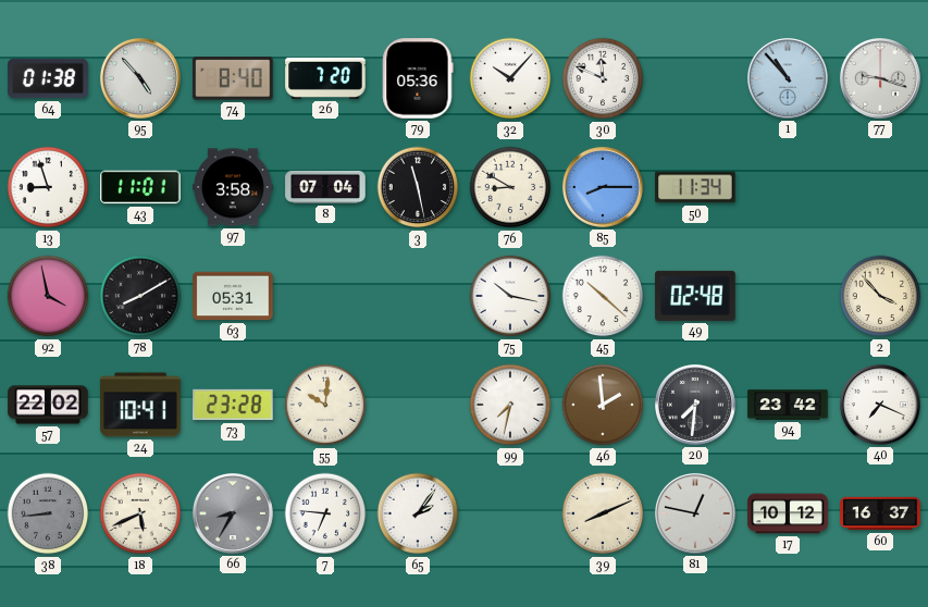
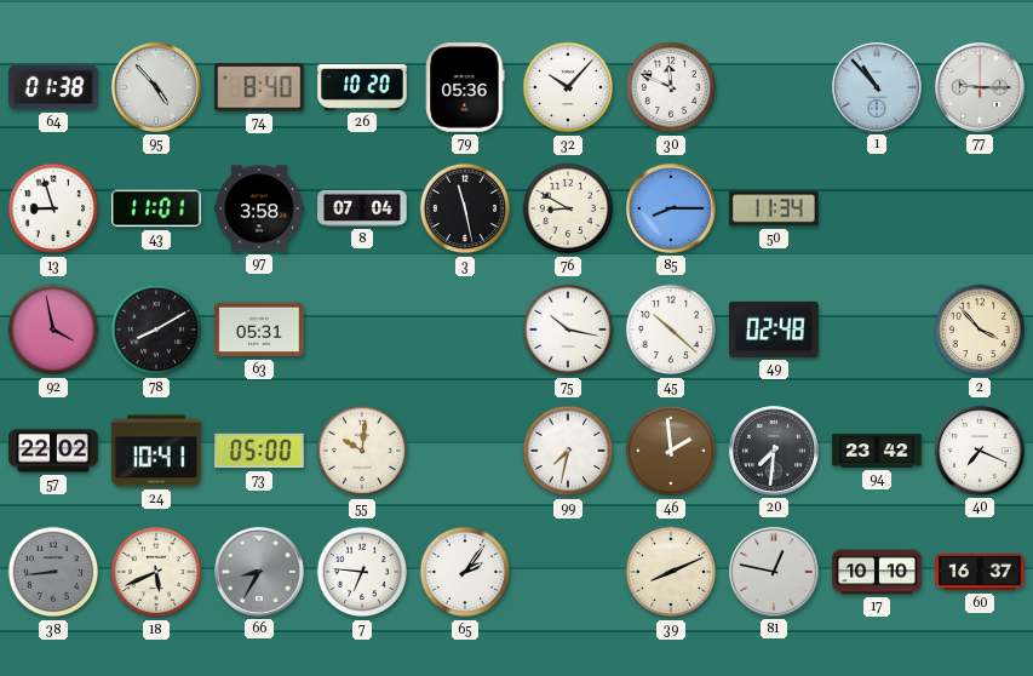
26: 7:20 -> 10:20 (362, 87)
77: 9:18 -> 9:15 (980, 87)
73: 23:28 -> 05:00 (259, 451)
17: 10:12 -> 10:10 (877, 572)
